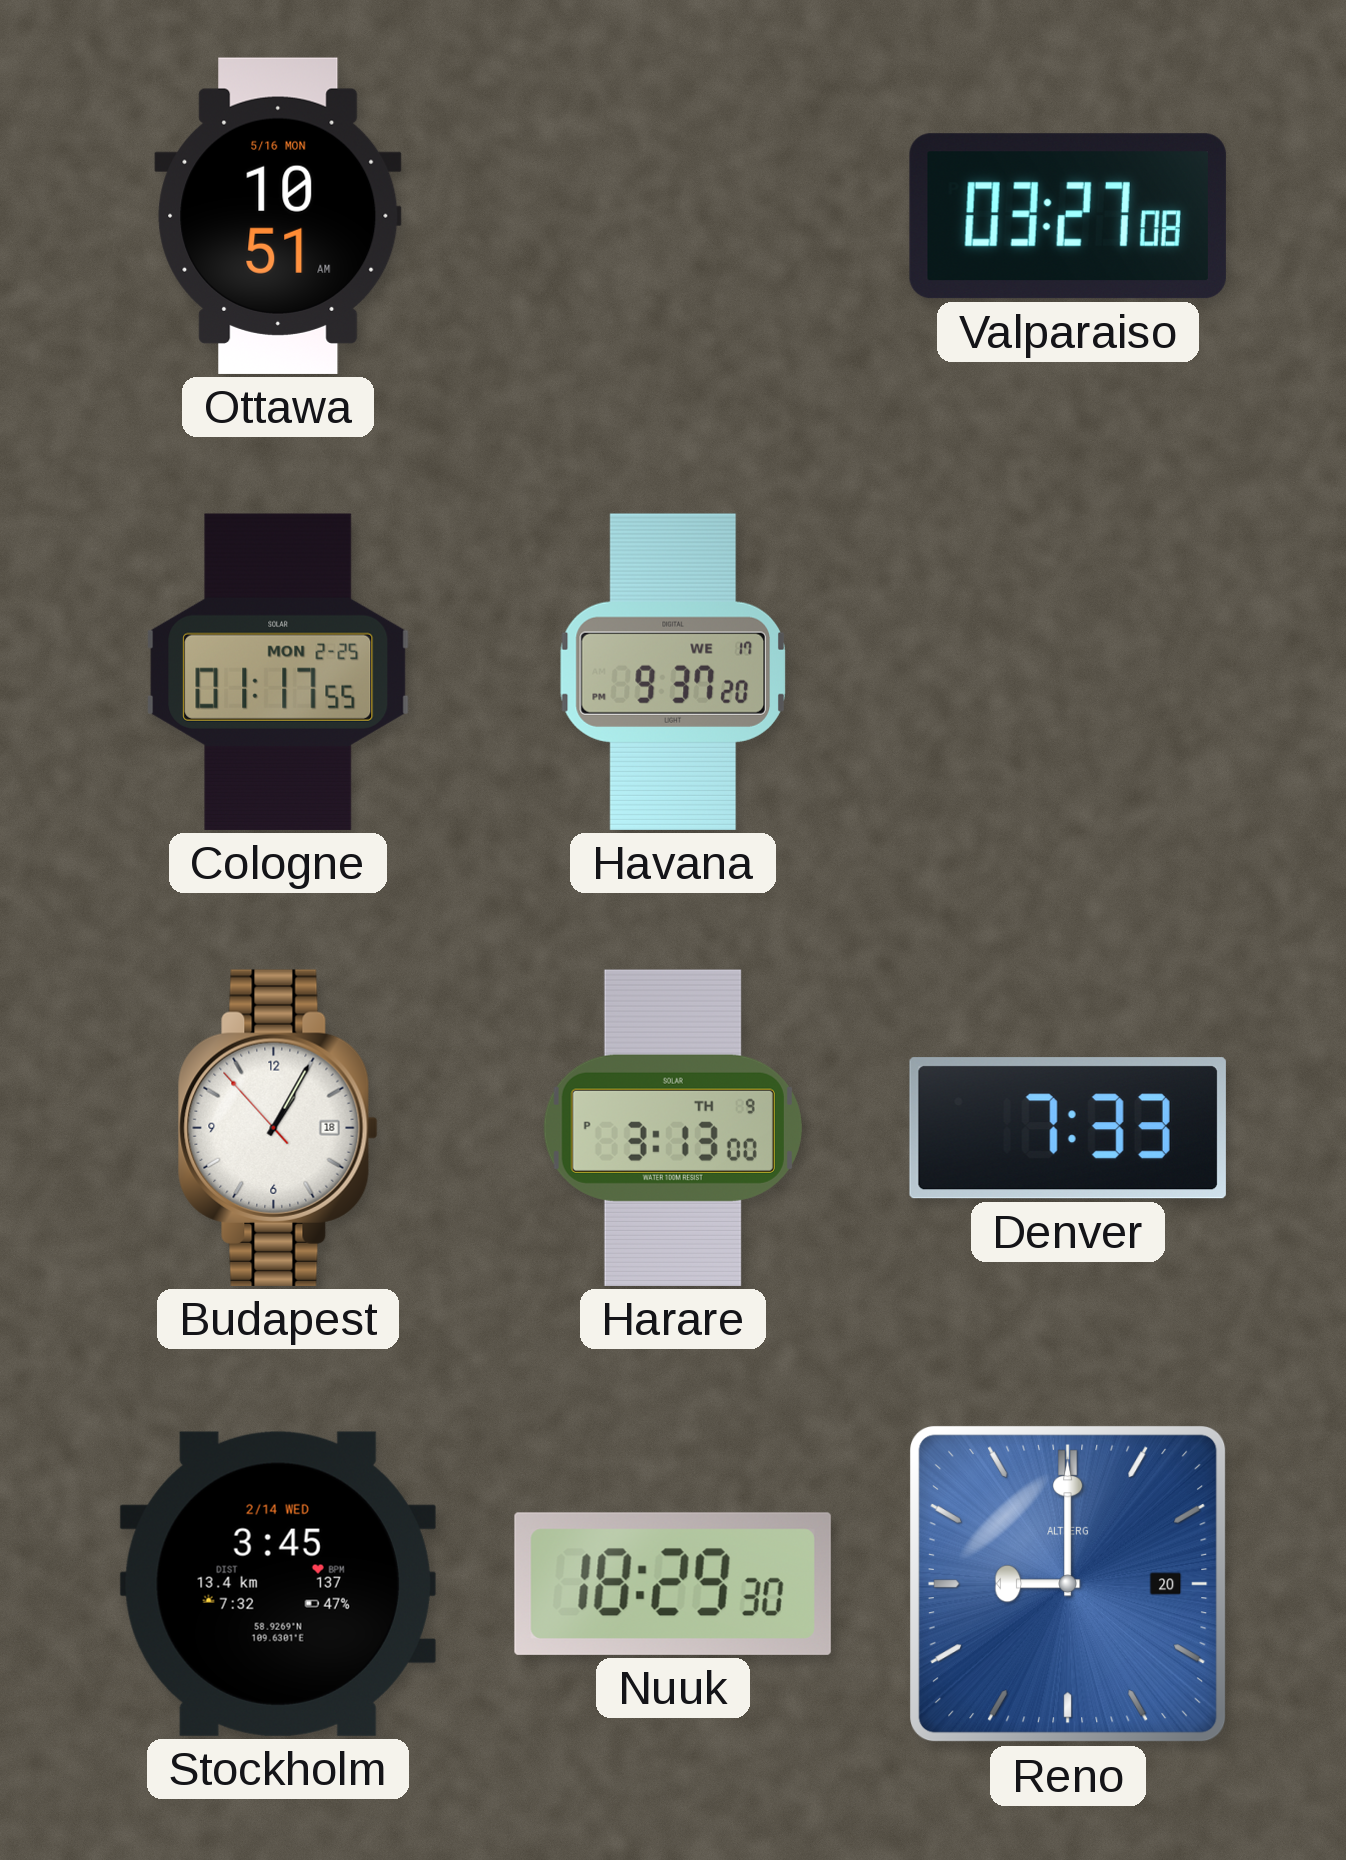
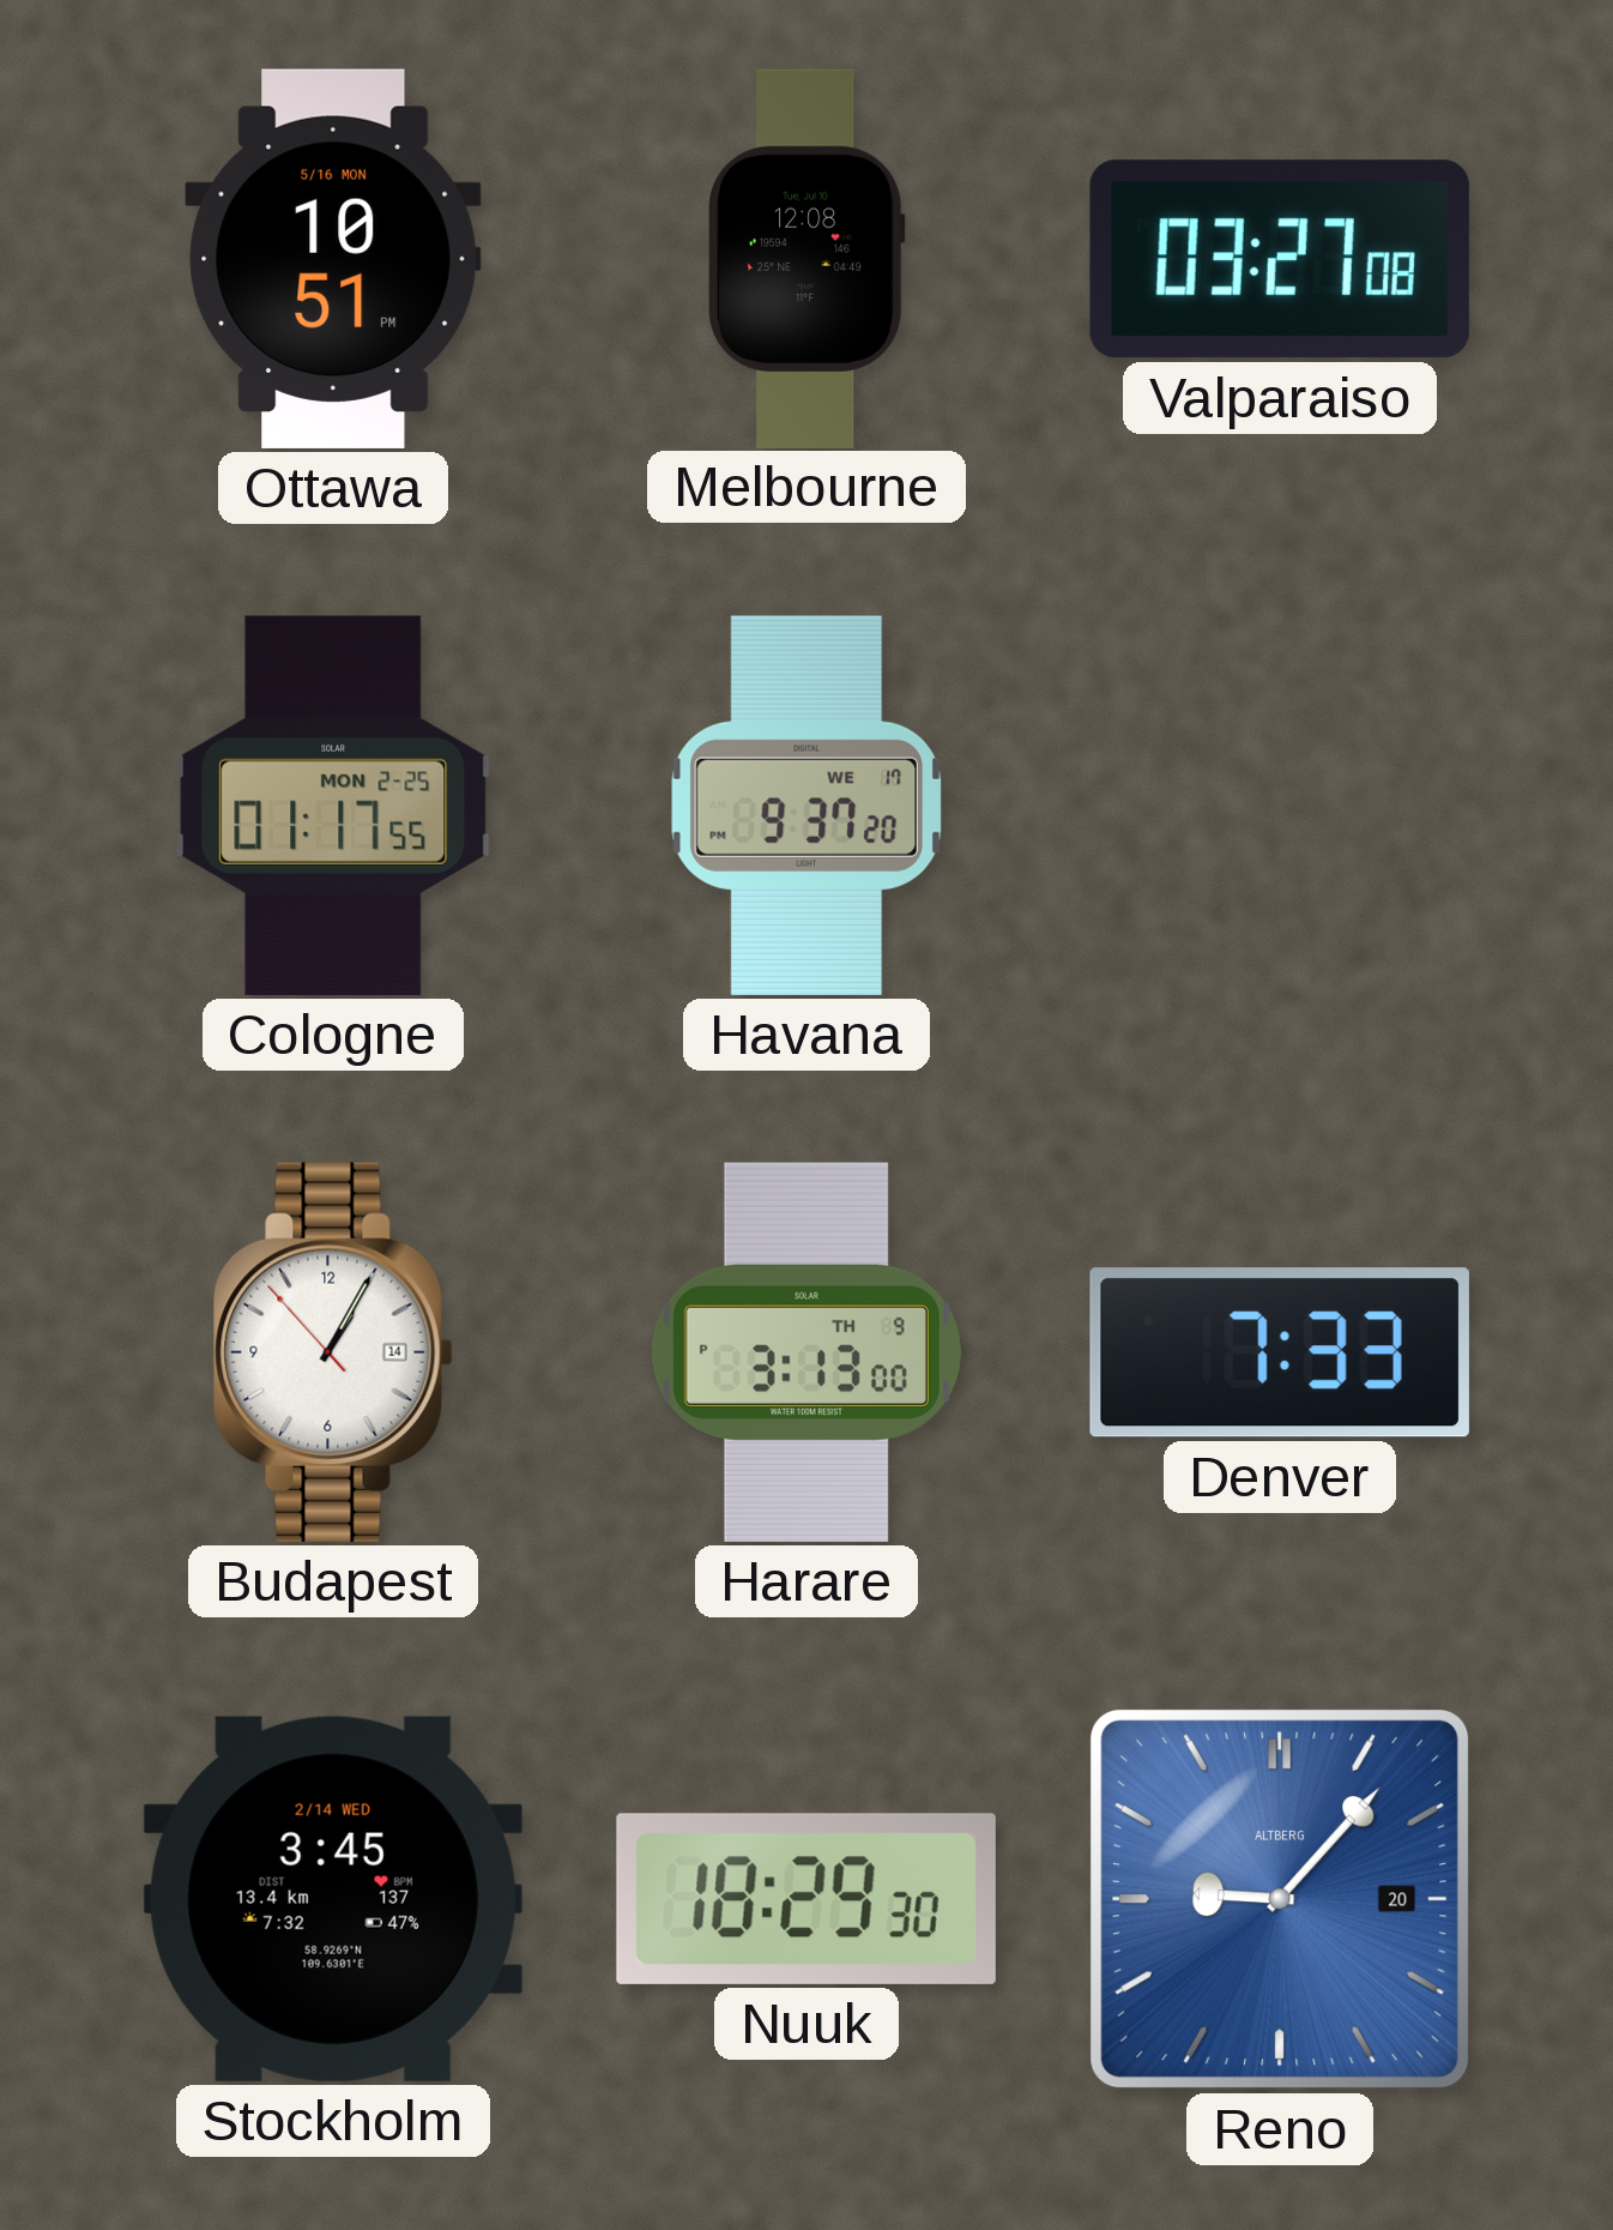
Ottawa: 10:51 AM -> 10:51 PM (333, 259)
Melbourne: none -> 12:08 (806, 258)
Budapest date: 18 -> 14 (333, 1352)
Reno: 9:00 -> 9:07 (1281, 1900)
